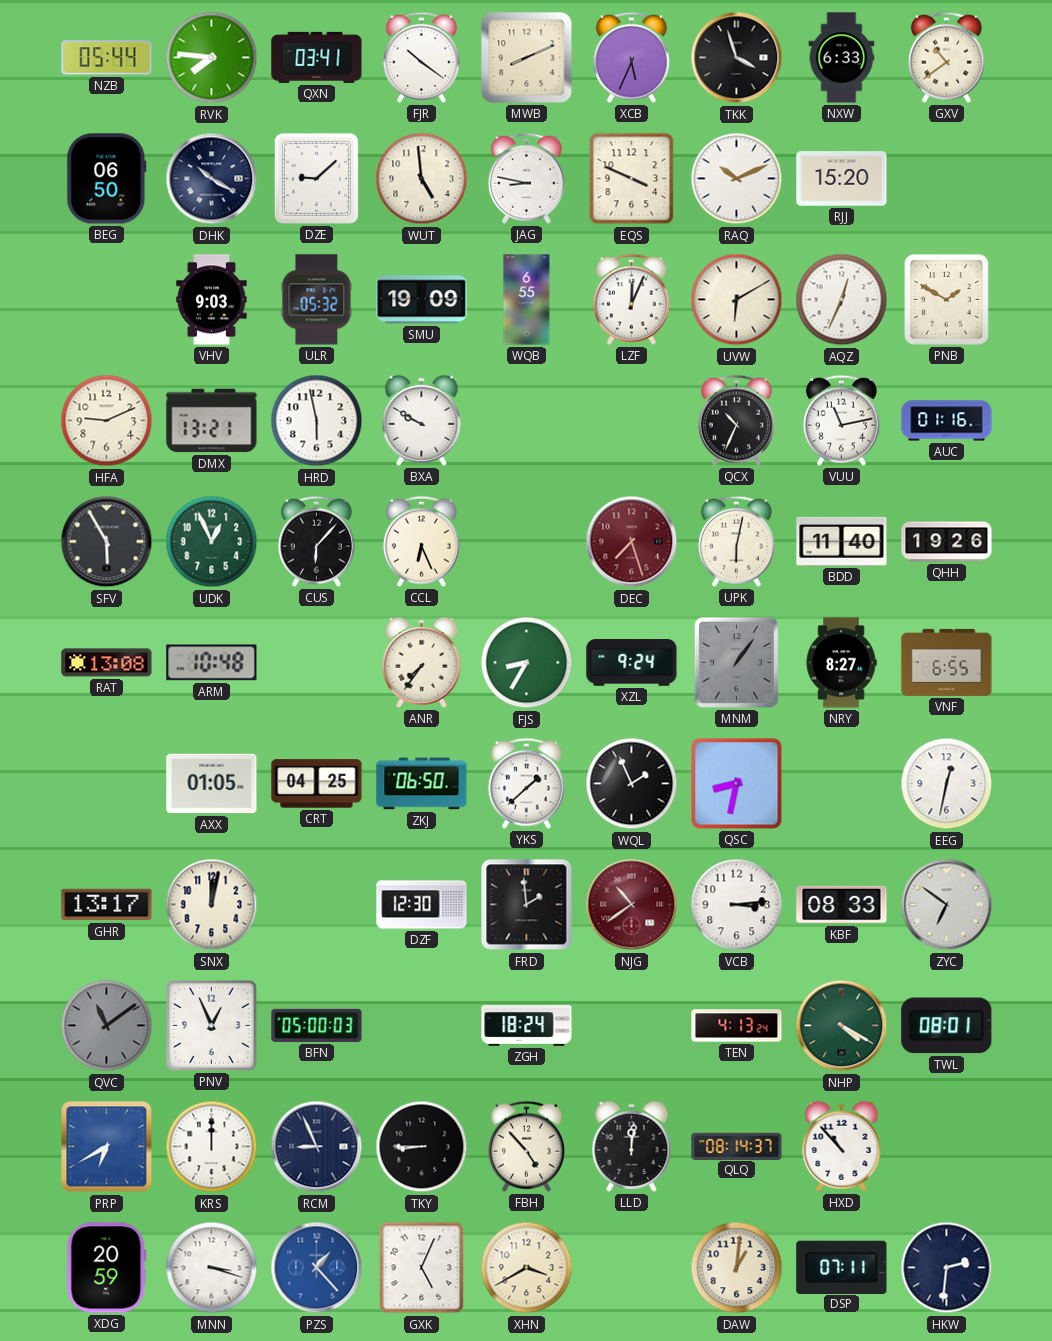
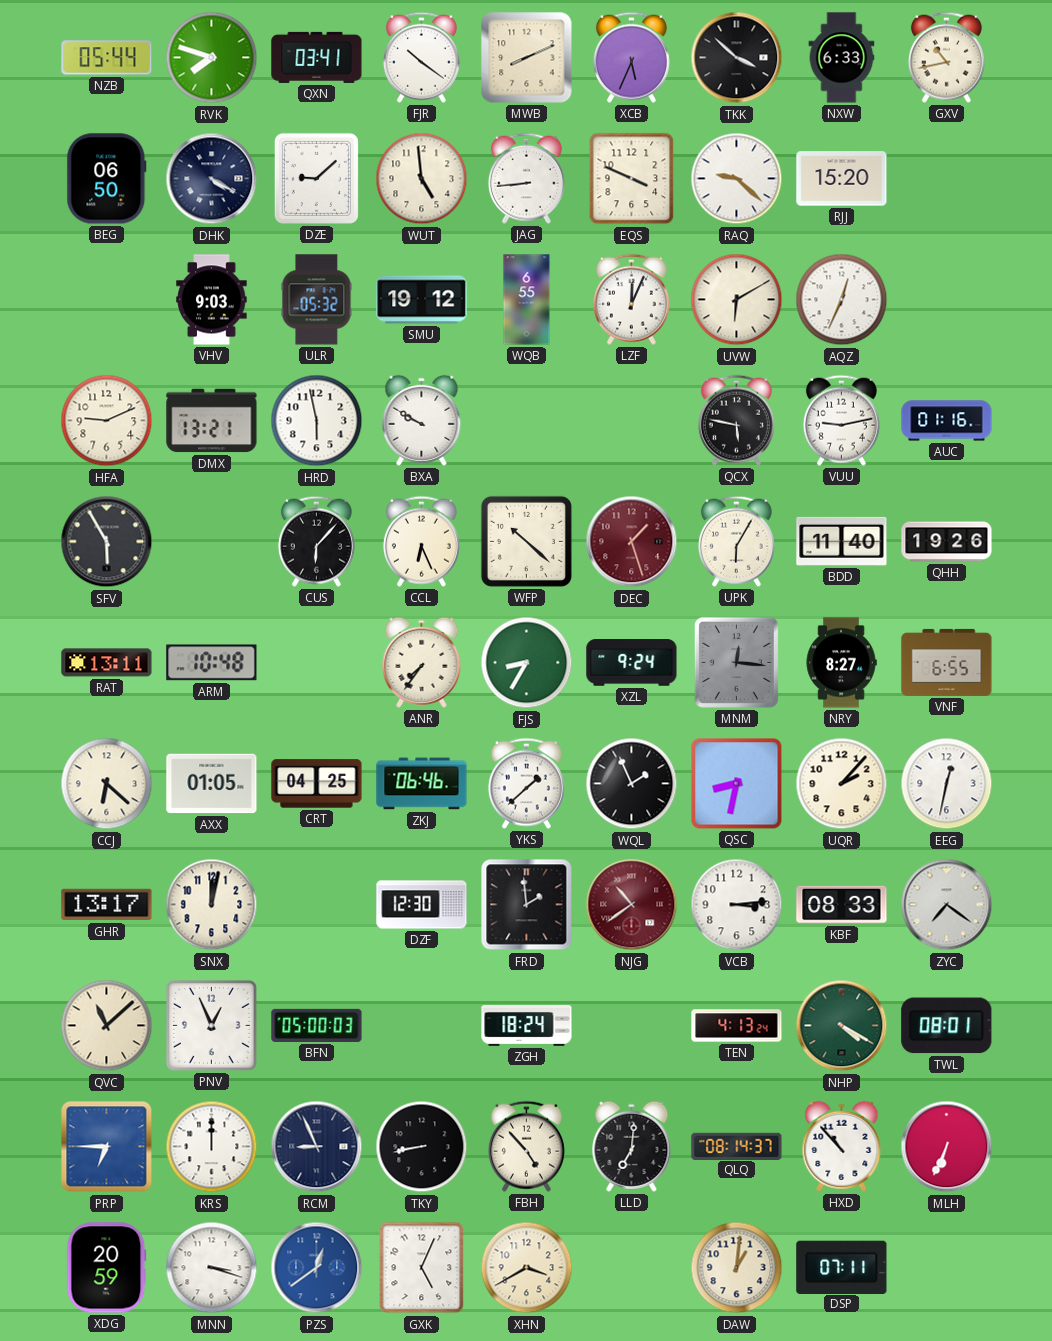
RVK: 7:46 -> 7:48 (212, 58)
TKK: 3:57 -> 3:52 (737, 58)
GXV: 10:39 -> 10:43 (946, 57)
DHK: 10:20 -> 4:20 (212, 179)
JAG: 8:47 -> 8:44 (526, 178)
RAQ: 10:11 -> 9:22 (737, 179)
SMU: 19:09 -> 19:12 (422, 300)
PNB: 1:50 -> none (947, 300)
QCX: 10:34 -> 5:47 (736, 420)
VUU: 11:13 -> 9:13 (841, 420)
UDK: 12:56 -> none (212, 542)
WFP: none -> 10:22 (526, 541)
DEC: 7:27 -> 1:27 (632, 542)
UPK: 6:02 -> 6:05 (736, 541)
RAT: 13:08 -> 13:11 (107, 663)
MNM: 1:06 -> 12:16 (736, 662)
CCJ: none -> 6:22 (107, 784)
ZKJ: 06:50 -> 06:46 (422, 784)
UQR: none -> 2:07 (842, 784)
ZYC: 6:51 -> 7:21 (947, 905)
QVC: 11:09 -> 11:08 (107, 1026)
QVC dial: grey -> cream (107, 1026)
PRP: 6:40 -> 6:45 (107, 1147)
TKY: 8:45 -> 8:43 (422, 1147)
LLD: 12:01 -> 7:01 (632, 1146)
MLH: none -> 6:34 (947, 1147)
PZS: 1:23 -> 12:39 (317, 1268)
HKW: 2:31 -> none (947, 1268)
